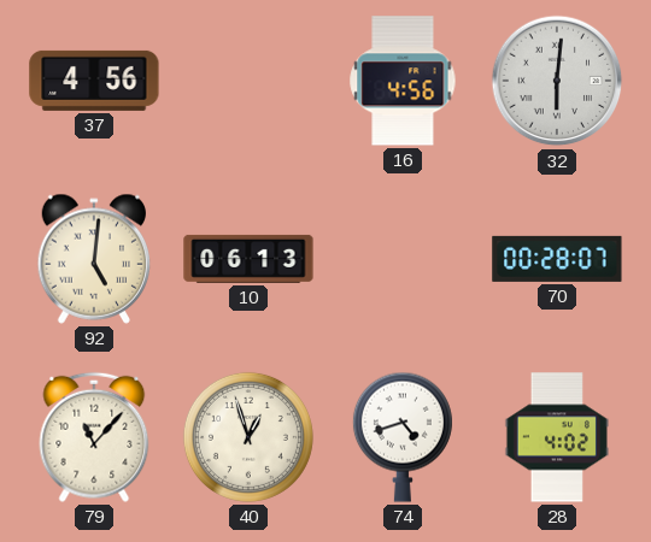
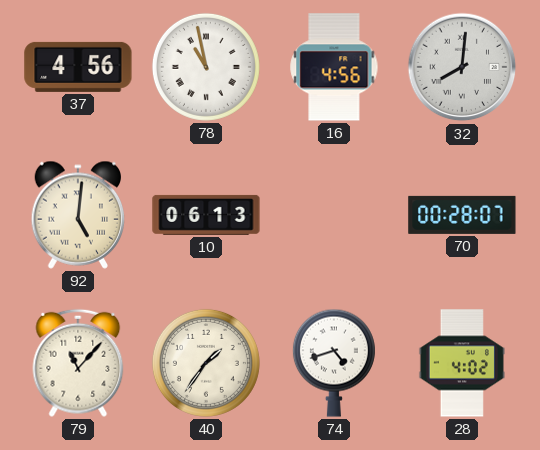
78: none -> 10:58 (206, 67)
32: 6:01 -> 8:01 (462, 67)
40: 12:57 -> 1:36 (206, 363)
